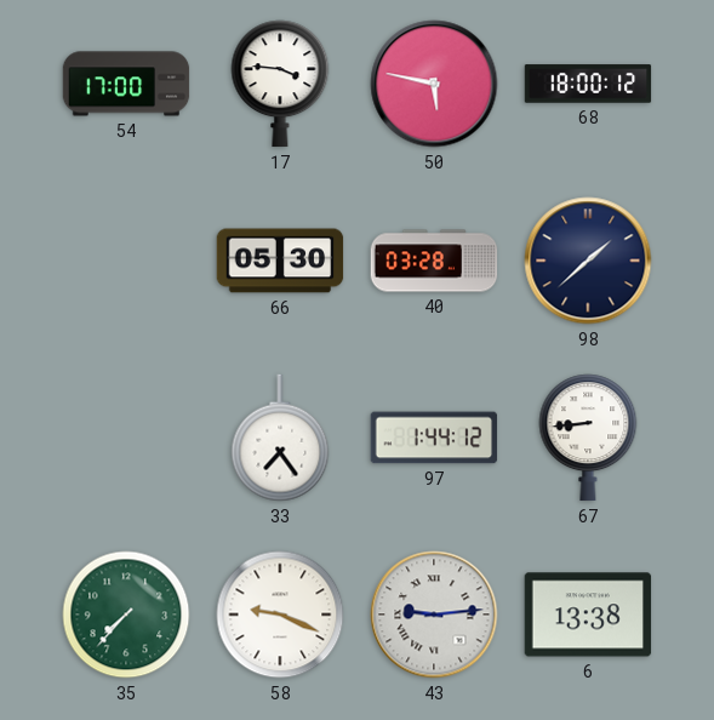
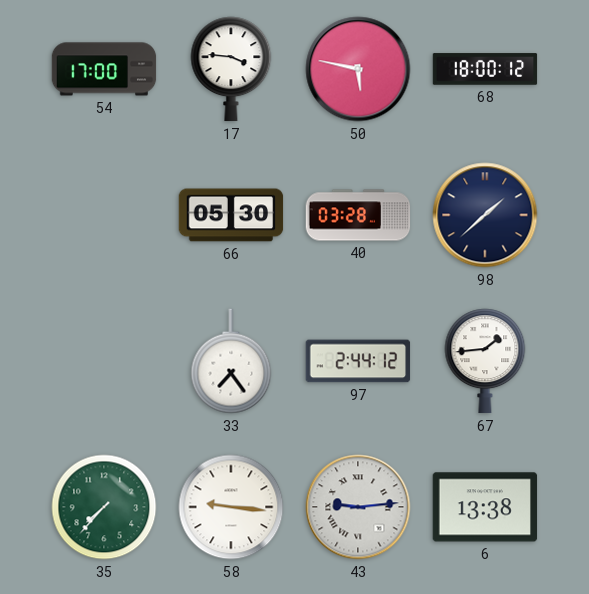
97: 1:44 -> 2:44 (358, 361)
67: 8:44 -> 1:44 (485, 361)
58: 9:19 -> 9:16 (231, 507)
